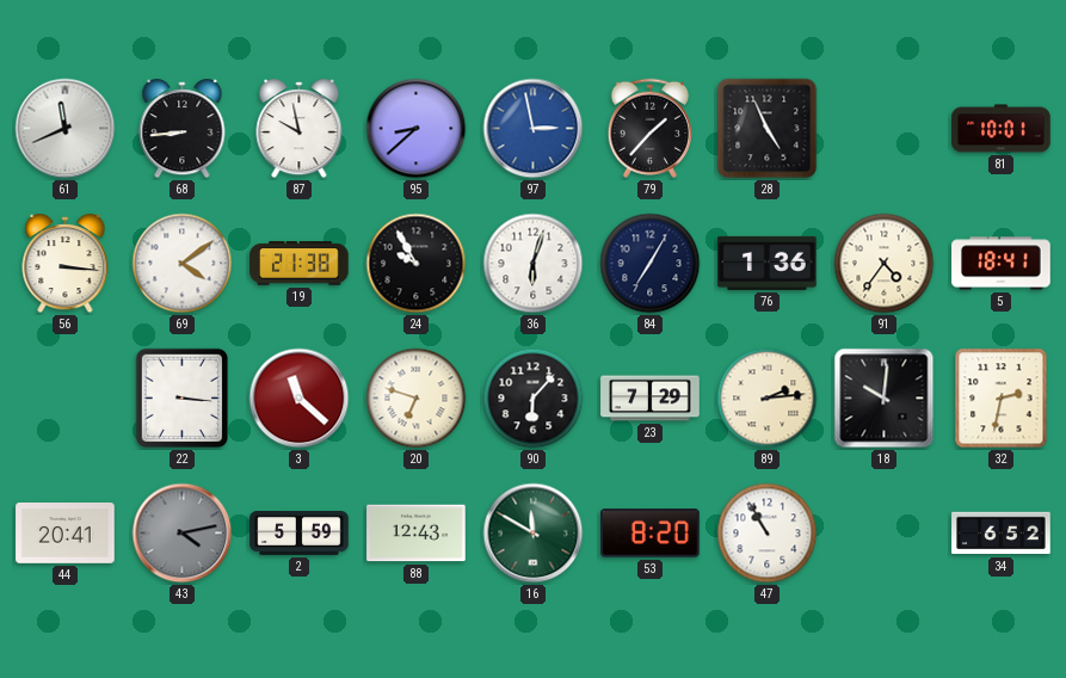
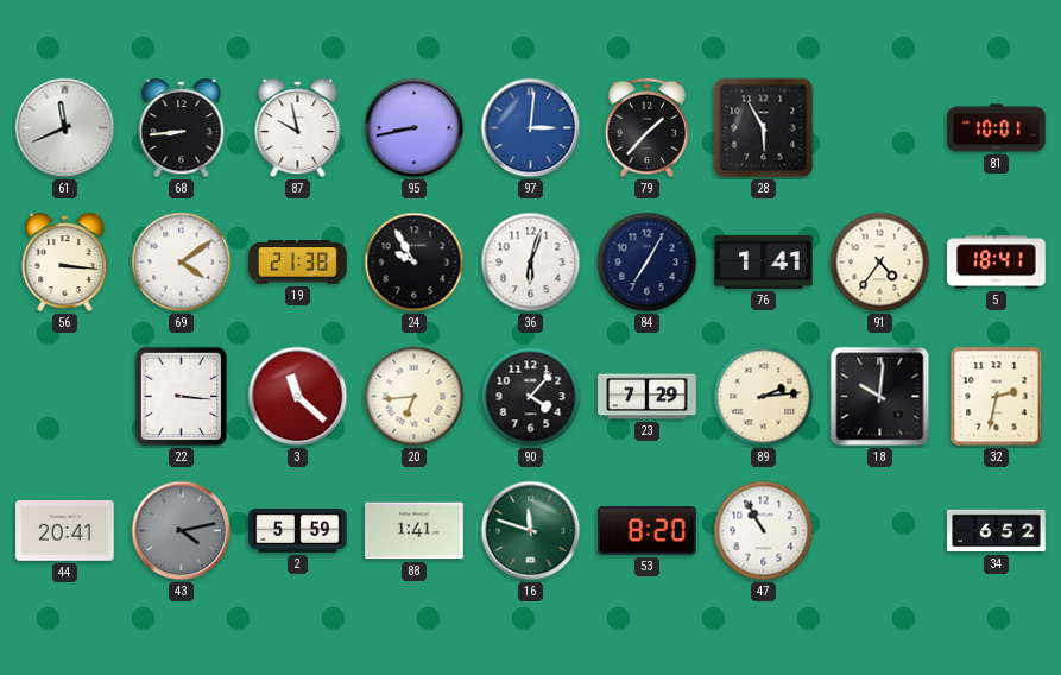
95: 8:38 -> 8:43 (415, 128)
97: 2:58 -> 3:01 (531, 128)
28: 4:56 -> 5:55 (764, 128)
76: 1:36 -> 1:41 (764, 261)
20: 6:48 -> 6:44 (415, 397)
90: 6:07 -> 4:07 (531, 397)
88: 12:43 -> 1:41 (415, 531)
16: 11:50 -> 11:48 (531, 531)
